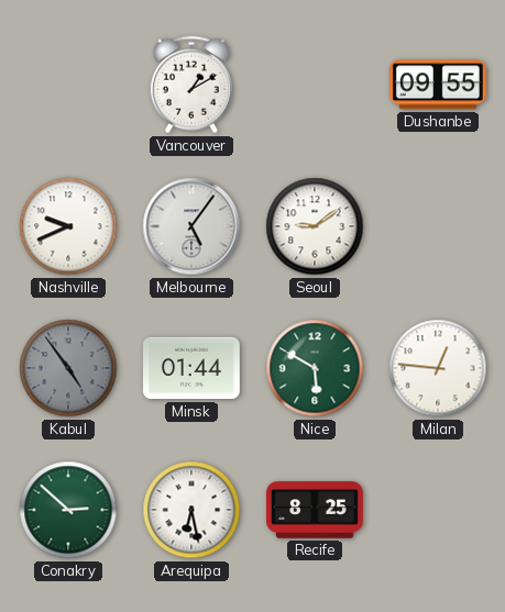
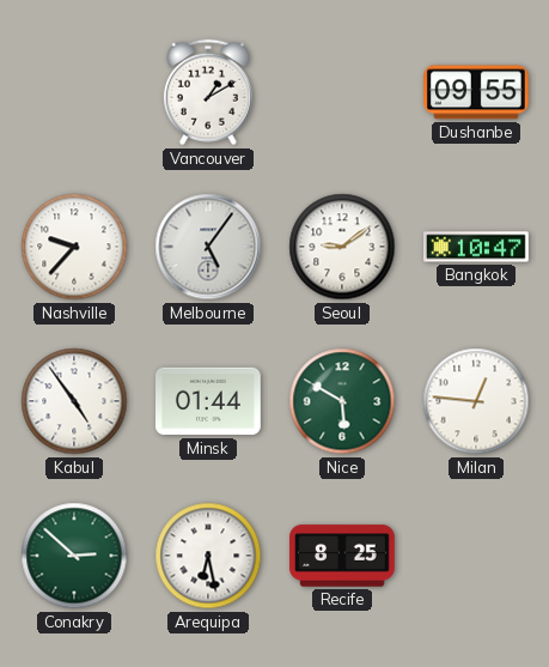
Nashville: 9:41 -> 9:37 (74, 247)
Bangkok: none -> 10:47 (476, 247)
Kabul dial: grey -> white (74, 401)
